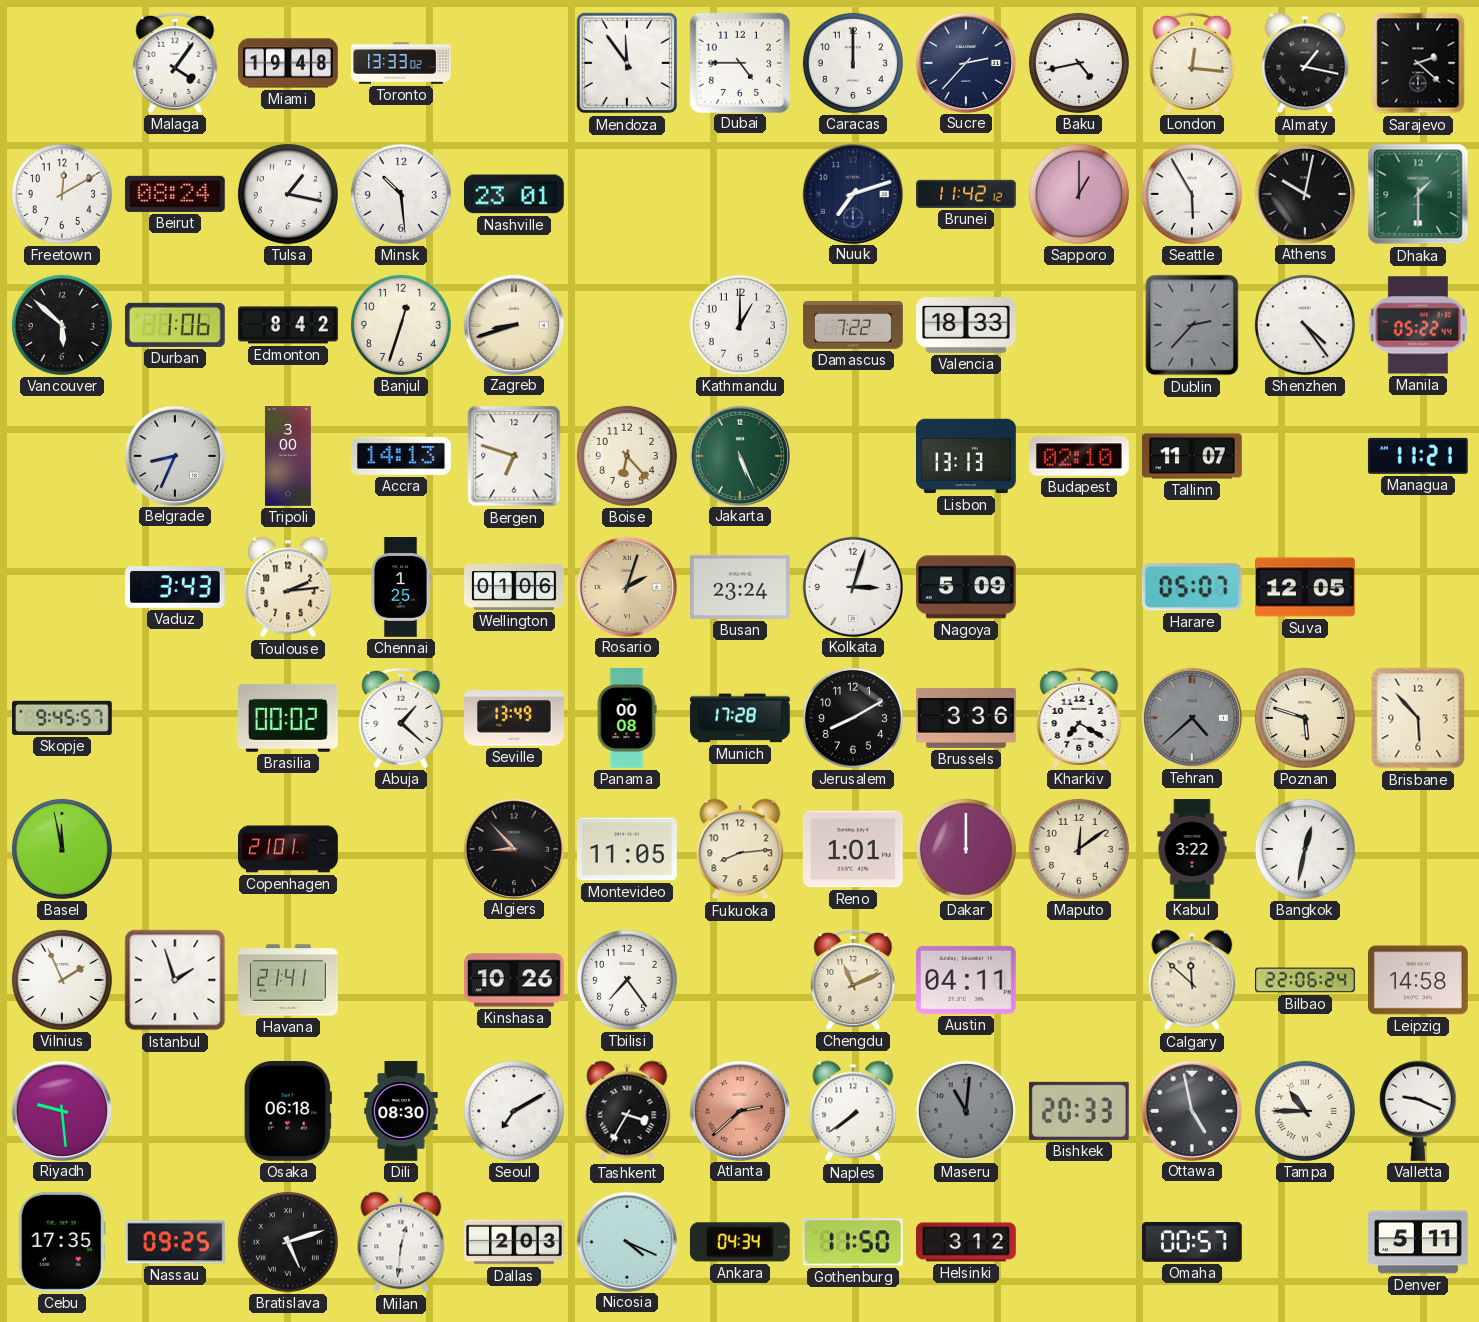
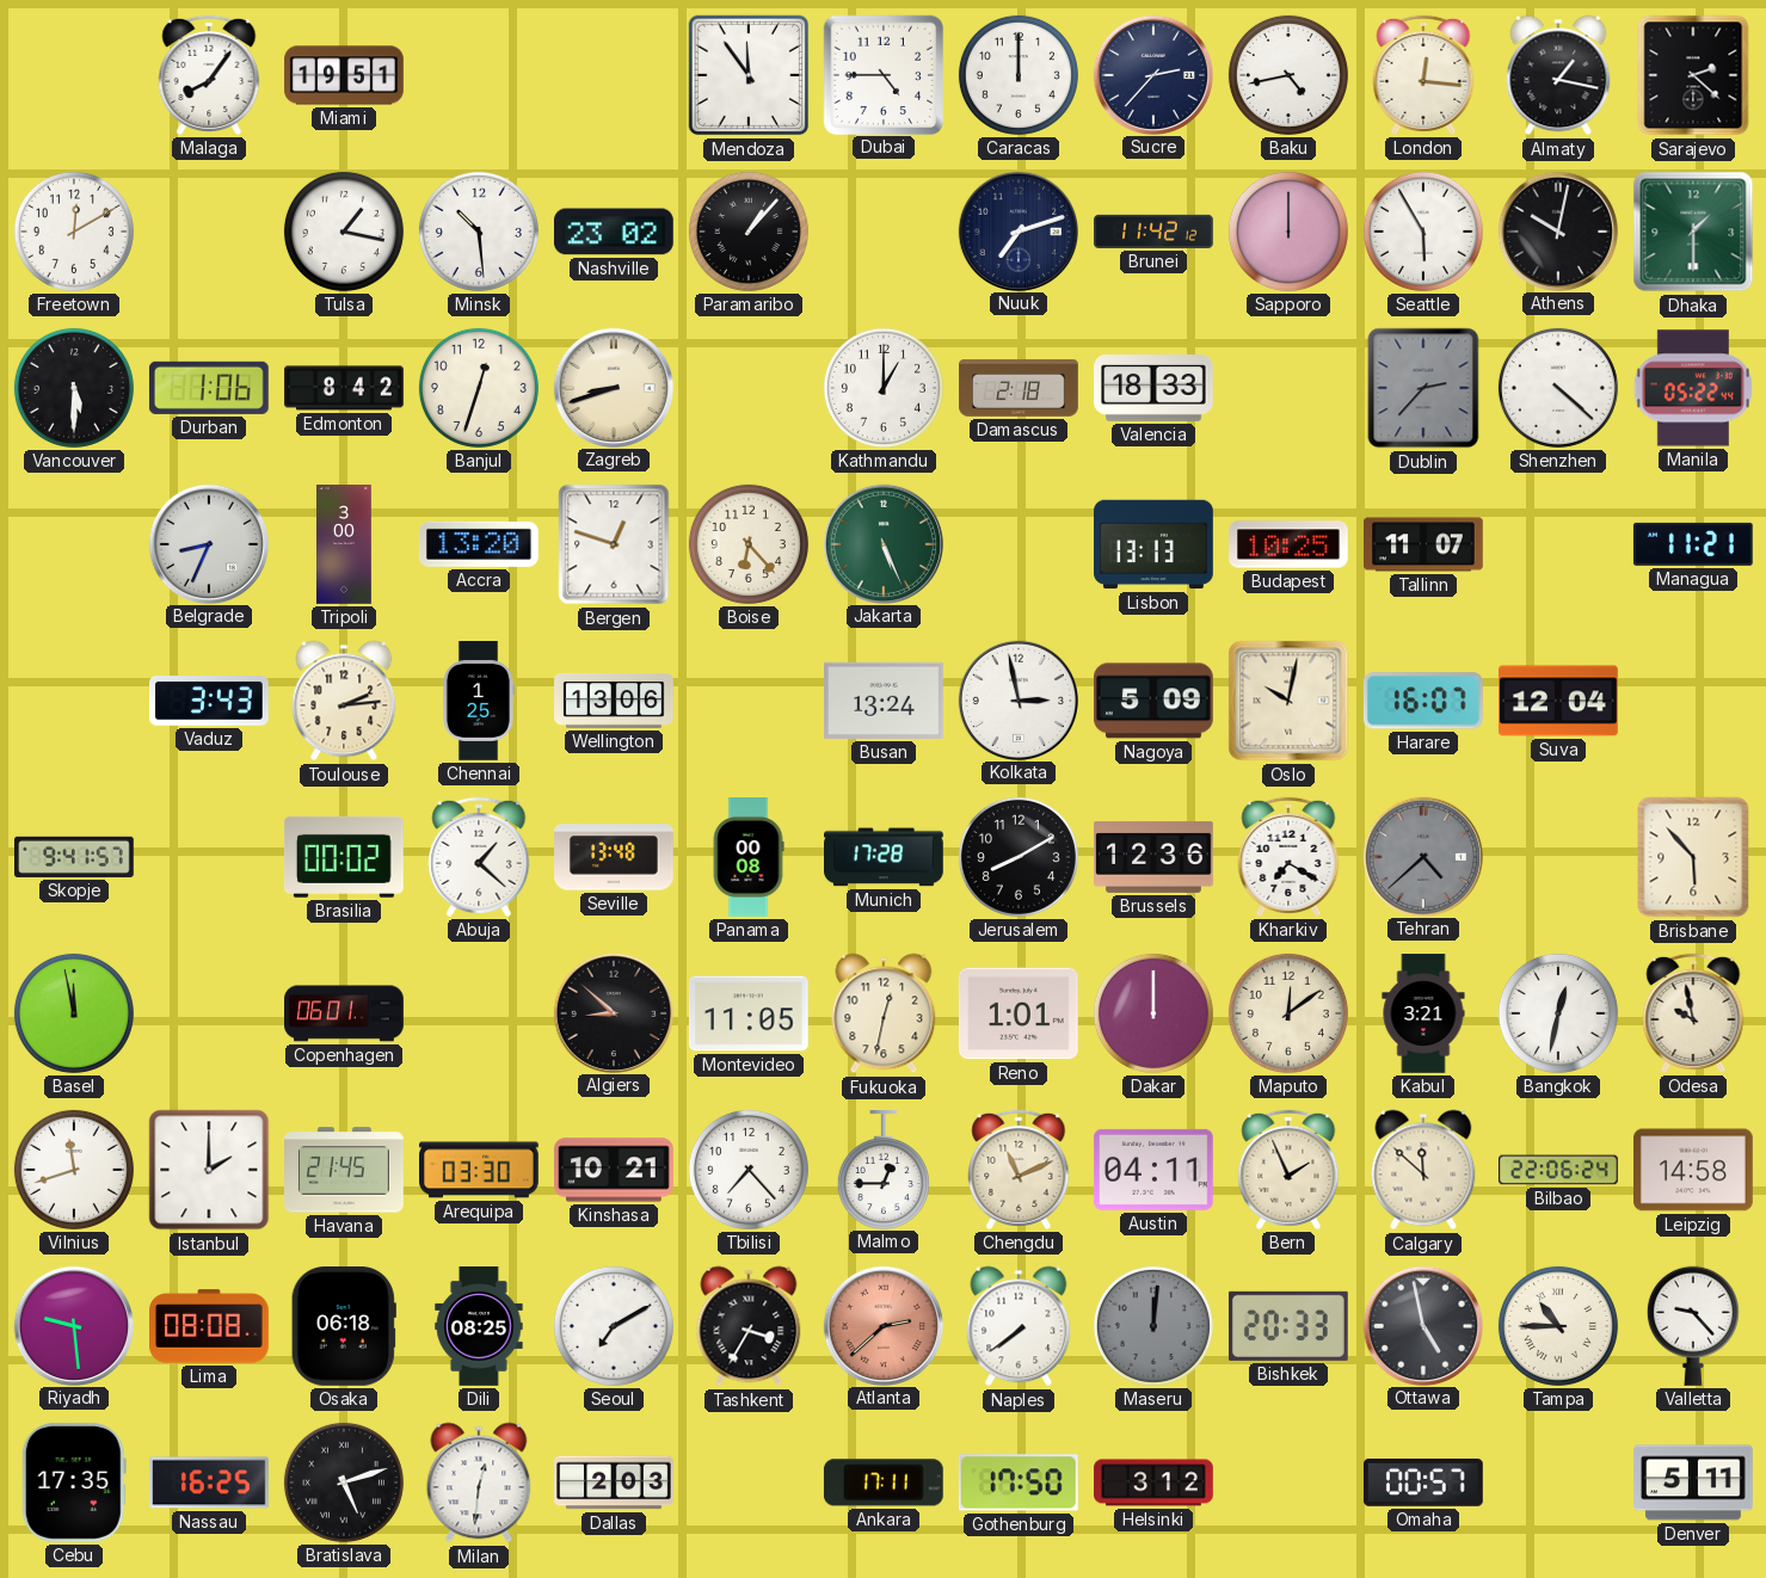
Malaga: 4:06 -> 8:06 (209, 75)
Miami: 19:48 -> 19:51 (344, 75)
Toronto: 13:33 -> none (401, 63)
Beirut: 08:24 -> none (175, 194)
Nashville: 23:01 -> 23:02 (614, 232)
Paramaribo: none -> 1:07 (749, 232)
Sapporo: 1:00 -> 12:00 (1288, 232)
Vancouver: 5:52 -> 5:30 (74, 388)
Damascus: 7:22 -> 2:18 (1019, 388)
Shenzhen: 4:24 -> 4:22 (1558, 388)
Accra: 14:13 -> 13:20 (479, 544)
Bergen: 6:48 -> 12:48 (614, 544)
Budapest: 02:10 -> 10:25 (1290, 544)
Wellington: 01:06 -> 13:06 (614, 702)
Rosario: 2:03 -> none (626, 586)
Busan: 23:24 -> 13:24 (885, 701)
Kolkata: 3:03 -> 2:58 (1017, 699)
Oslo: none -> 10:02 (1288, 701)
Harare: 05:07 -> 16:07 (1423, 701)
Suva: 12:05 -> 12:04 (1559, 701)
Skopje: 9:45 -> 9:41 (75, 857)
Seville: 13:49 -> 13:48 (615, 857)
Brussels: 3:36 -> 12:36 (1155, 857)
Poznan: 5:48 -> none (1305, 718)
Copenhagen: 21:01 -> 06:01 (344, 1013)
Algiers: 8:53 -> 8:52 (613, 1012)
Fukuoka: 8:14 -> 12:32 (884, 1013)
Kabul: 3:22 -> 3:21 (1423, 1013)
Odesa: none -> 9:58 (1693, 1013)
Vilnius: 1:56 -> 11:42 (74, 1170)
Istanbul: 1:57 -> 2:00 (209, 1170)
Havana: 21:41 -> 21:45 (345, 1170)
Arequipa: none -> 03:30 (480, 1170)
Kinshasa: 10:26 -> 10:21 (615, 1170)
Tbilisi: 7:24 -> 7:23 (749, 1170)
Malmo: none -> 12:45 (884, 1170)
Bern: none -> 1:56 (1288, 1170)
Lima: none -> 08:08 (210, 1326)
Dili: 08:30 -> 08:25 (479, 1326)
Maseru: 11:01 -> 12:01 (1153, 1326)
Valletta: 9:19 -> 9:23 (1693, 1326)
Nassau: 09:25 -> 16:25 (210, 1483)
Nicosia: 4:19 -> none (626, 1241)
Ankara: 04:34 -> 17:11 (884, 1483)
Gothenburg: 11:50 -> 17:50 (1019, 1483)
